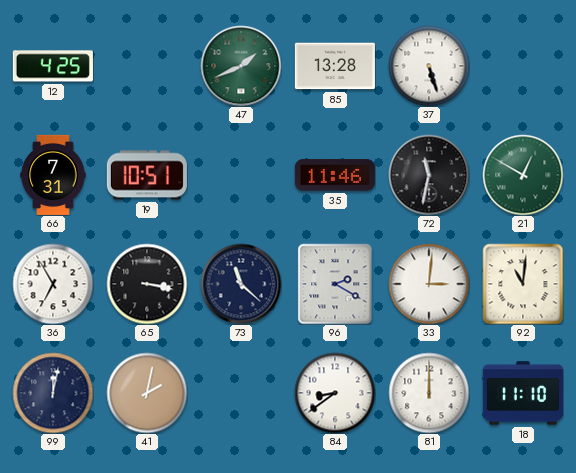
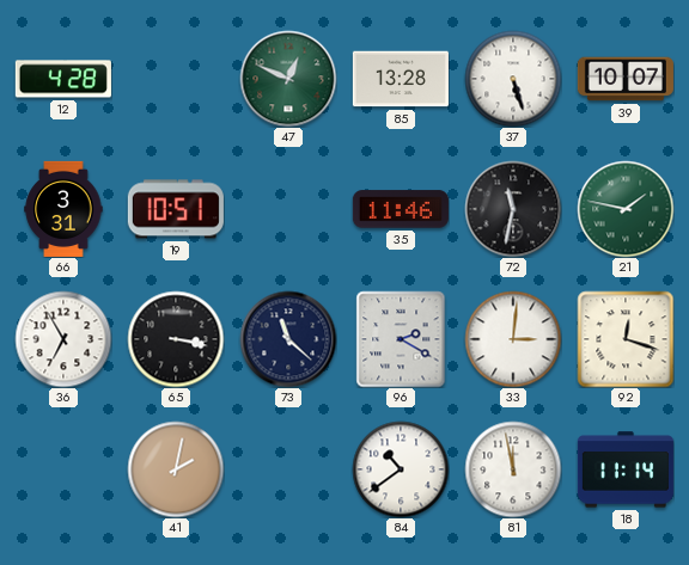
12: 4:25 -> 4:28 (63, 79)
47: 1:41 -> 12:49 (288, 79)
39: none -> 10:07 (626, 79)
66: 7:31 -> 3:31 (63, 209)
21: 12:50 -> 1:47 (626, 209)
92: 11:01 -> 12:18 (626, 339)
99: 12:02 -> none (53, 393)
84: 8:39 -> 10:39 (401, 469)
81: 12:00 -> 11:58 (513, 469)
18: 11:10 -> 11:14 (626, 469)
